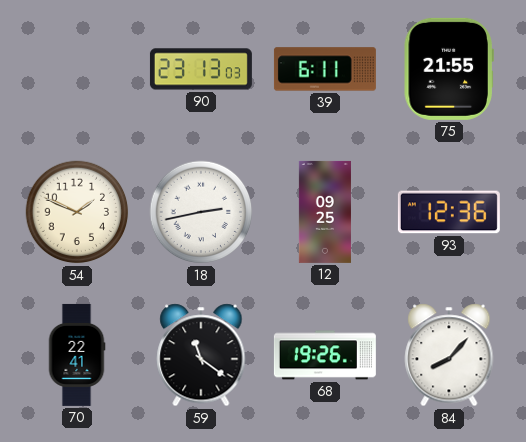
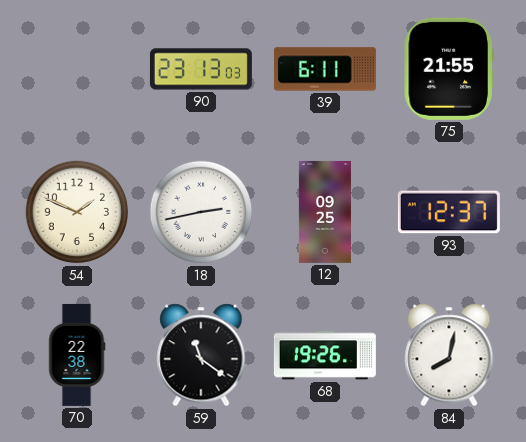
93: 12:36 -> 12:37 (449, 212)
70: 22:41 -> 22:38 (77, 355)
84: 8:07 -> 8:02 (449, 355)
